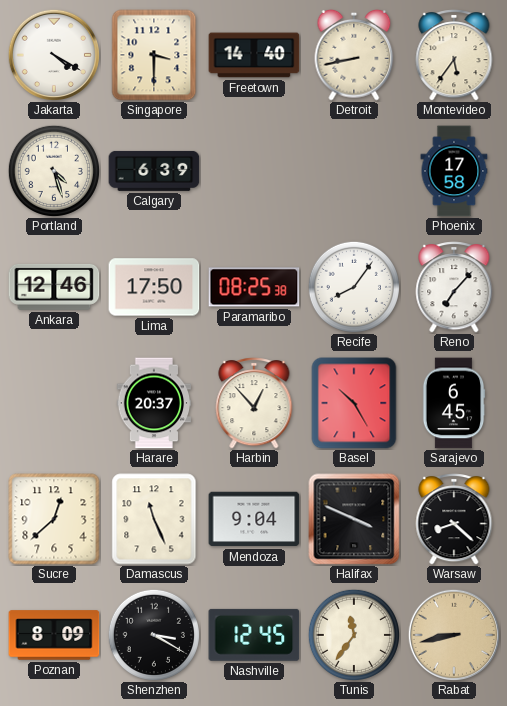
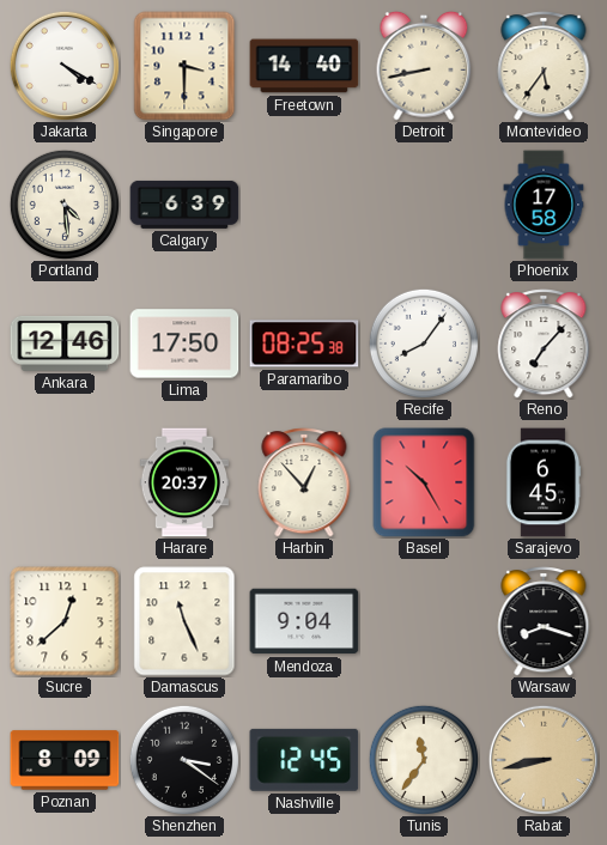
Portland: 4:27 -> 4:29 (65, 205)
Halifax: 3:49 -> none (354, 519)
Warsaw: 8:22 -> 8:18 (544, 621)
Shenzhen: 3:20 -> 3:21 (184, 760)
